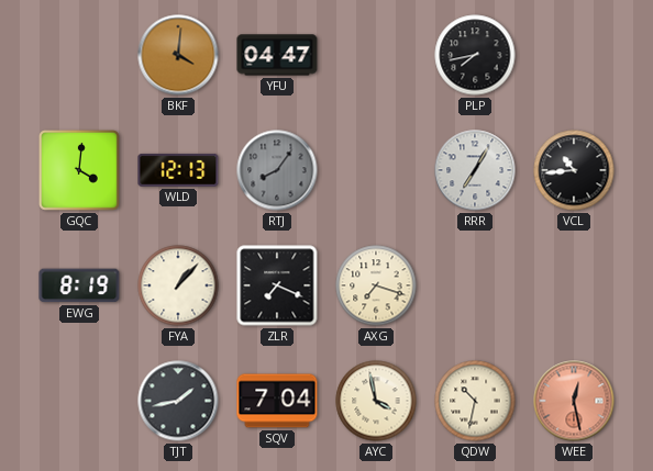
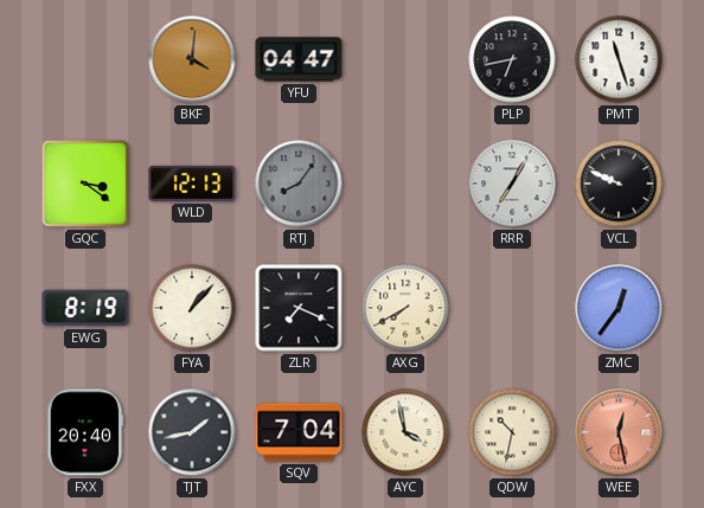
PLP: 7:43 -> 6:43 (512, 59)
PMT: none -> 11:27 (619, 59)
GQC: 4:01 -> 3:21 (85, 184)
VCL: 10:44 -> 9:49 (619, 184)
AXG: 7:18 -> 7:40 (405, 308)
ZMC: none -> 12:36 (619, 308)
FXX: none -> 20:40 (85, 432)
